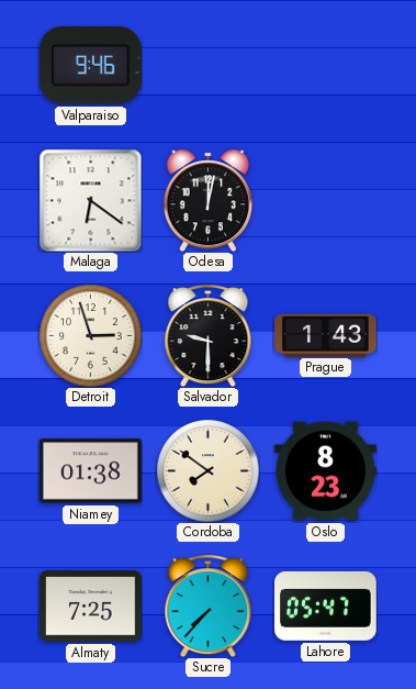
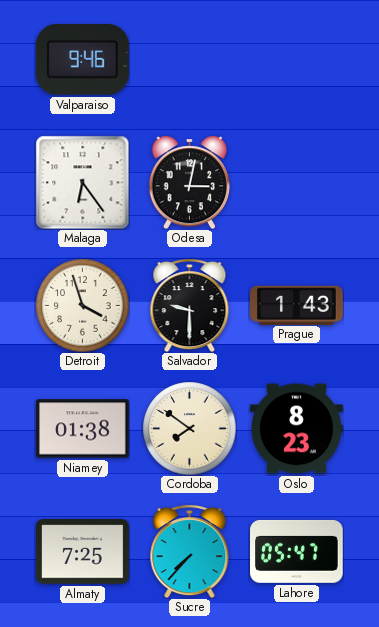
Malaga: 6:21 -> 6:24 (82, 182)
Odesa: 12:02 -> 3:02 (190, 182)
Detroit: 2:57 -> 3:57 (82, 305)
